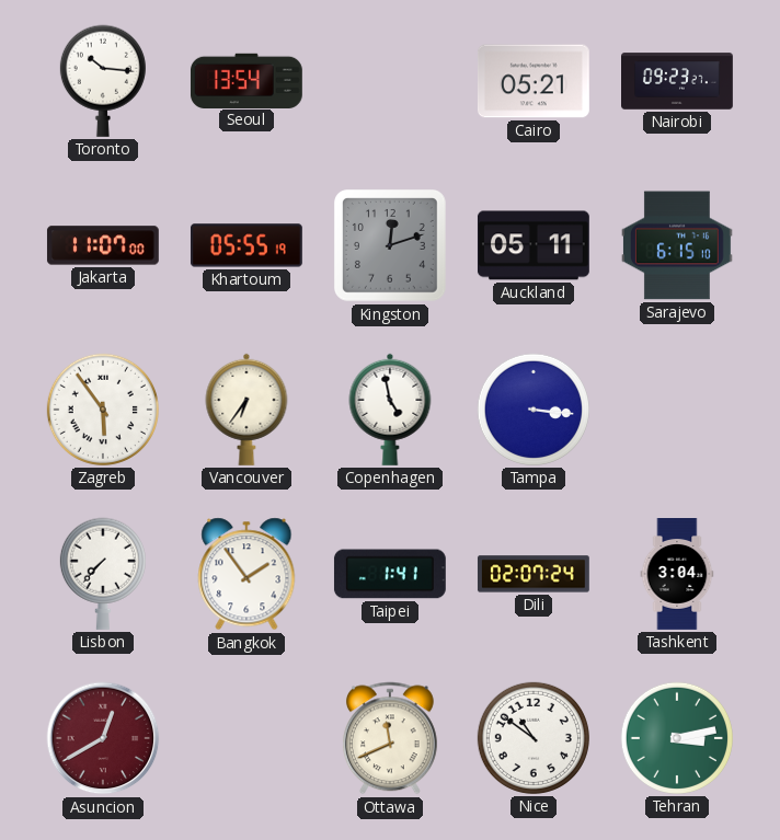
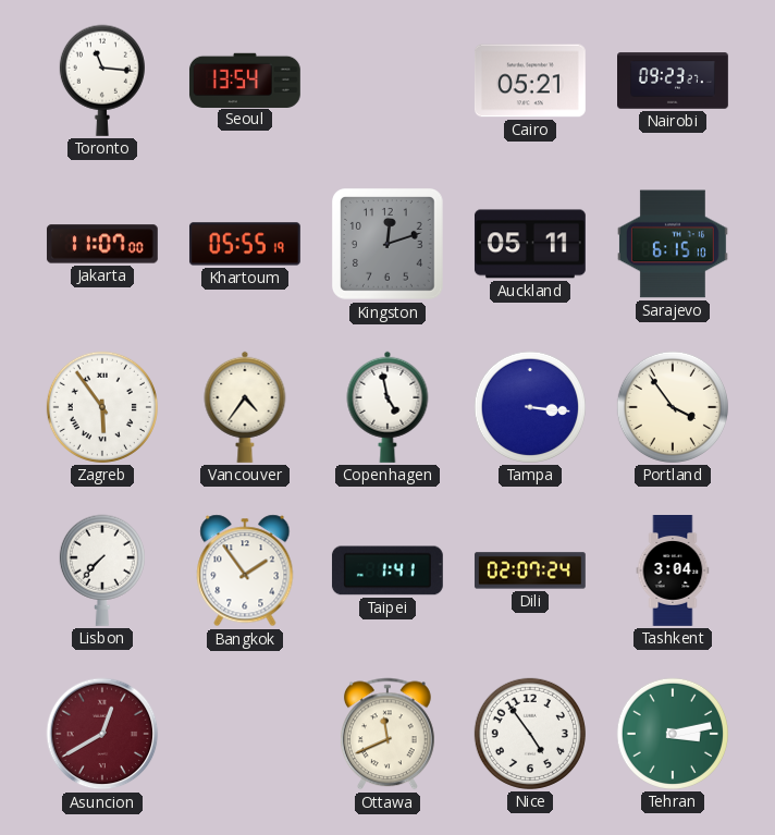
Toronto: 10:16 -> 11:16 (102, 81)
Vancouver: 6:36 -> 4:36 (245, 407)
Portland: none -> 3:54 (673, 407)
Nice: 10:51 -> 4:54 (530, 734)
